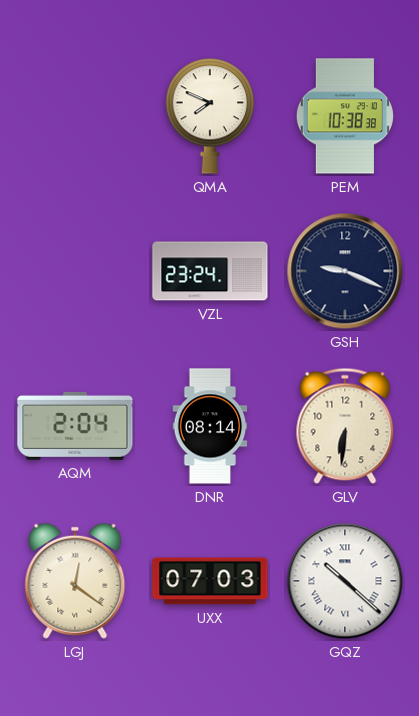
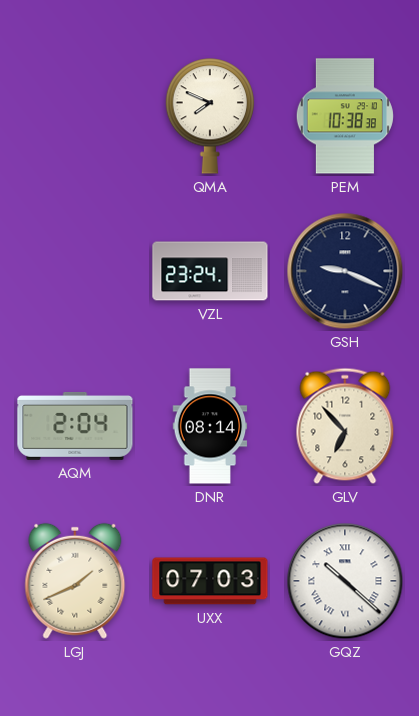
GLV: 6:31 -> 6:53 (345, 426)
LGJ: 12:21 -> 1:41 (75, 581)
